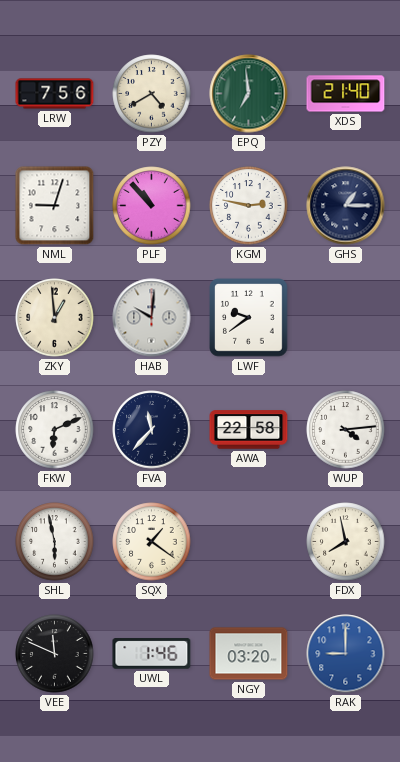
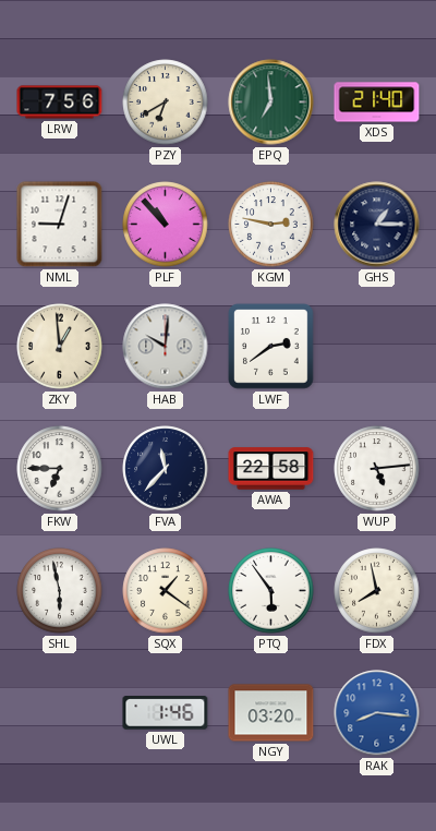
PZY: 4:40 -> 6:40 (166, 103)
LWF: 9:39 -> 2:39 (271, 347)
FKW: 6:11 -> 6:45 (60, 469)
WUP: 4:14 -> 5:14 (377, 469)
PTQ: none -> 5:54 (271, 591)
VEE: 11:49 -> none (55, 654)
RAK: 9:00 -> 8:16 (377, 713)
